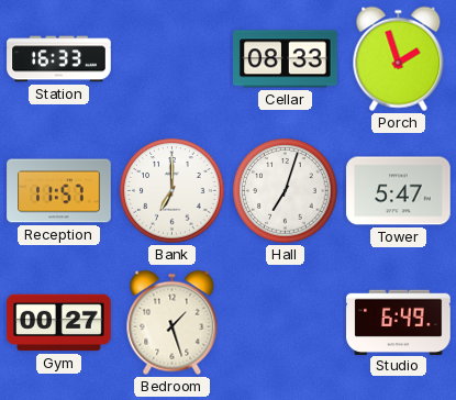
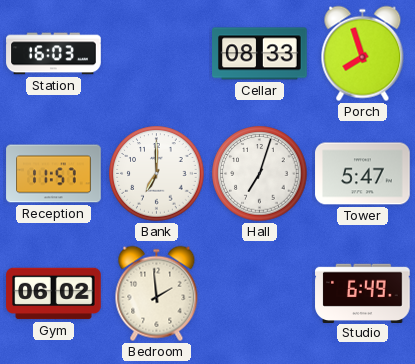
Station: 16:33 -> 16:03 (54, 54)
Porch: 1:57 -> 7:57 (363, 54)
Gym: 00:27 -> 06:02 (54, 294)
Bedroom: 1:27 -> 1:59 (157, 294)
